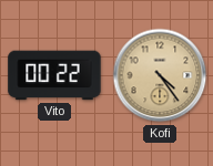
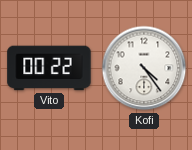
Kofi dial: champagne -> white (144, 68)
